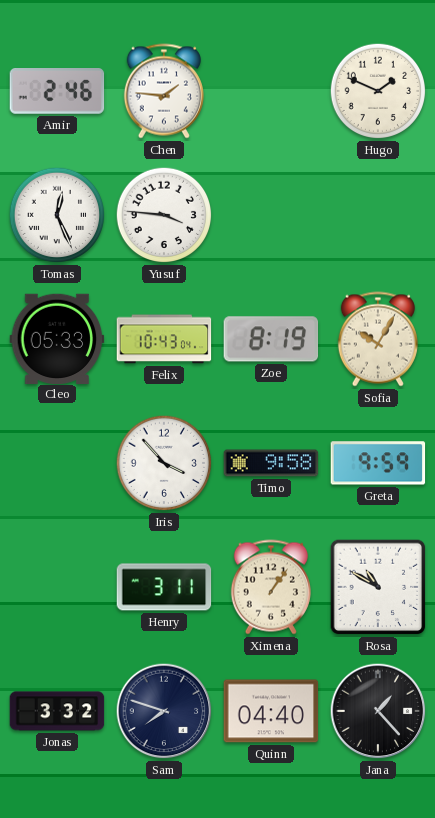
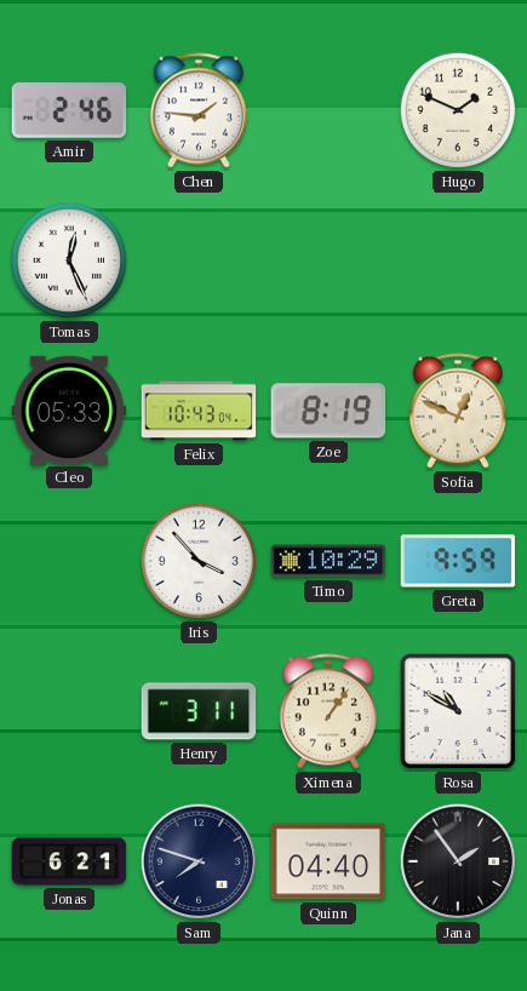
Yusuf: 3:46 -> none (164, 215)
Sofia: 10:05 -> 12:49 (458, 411)
Timo: 9:58 -> 10:29 (328, 561)
Jonas: 3:32 -> 6:21 (69, 861)
Jana: 1:23 -> 1:54 (458, 861)
